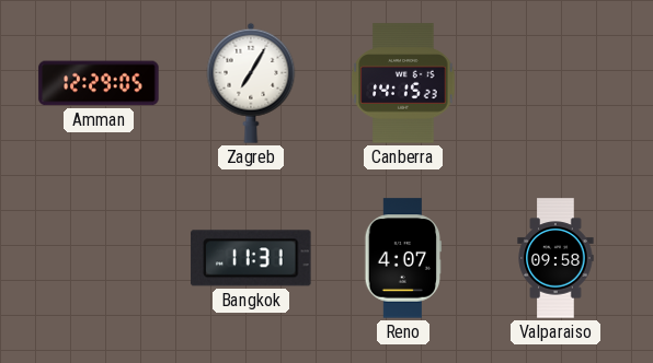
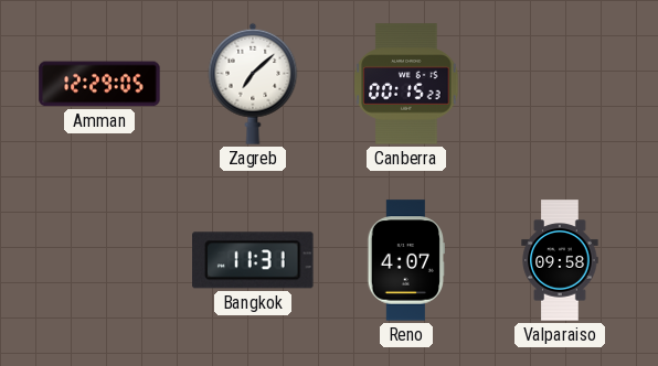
Zagreb: 7:05 -> 7:08 (253, 84)
Canberra: 14:15 -> 00:15 (406, 84)
